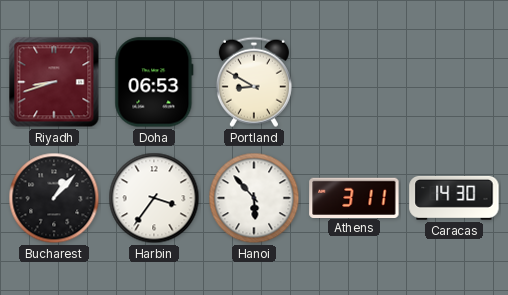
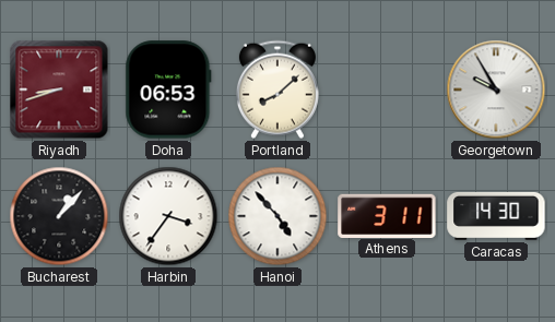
Portland: 8:50 -> 8:08 (277, 90)
Georgetown: none -> 9:55 (496, 90)
Hanoi: 5:53 -> 4:53 (277, 216)
